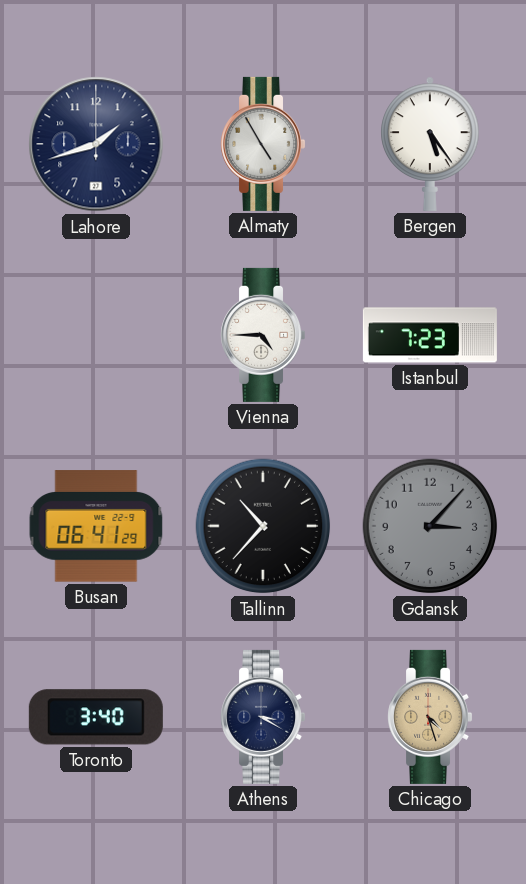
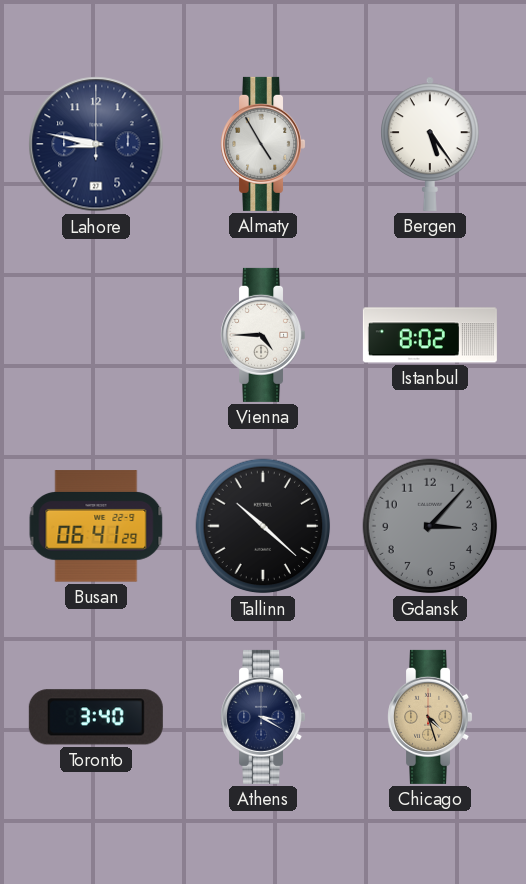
Lahore: 1:42 -> 8:47 (96, 144)
Istanbul: 7:23 -> 8:02 (430, 335)
Tallinn: 10:37 -> 10:22 (263, 526)
